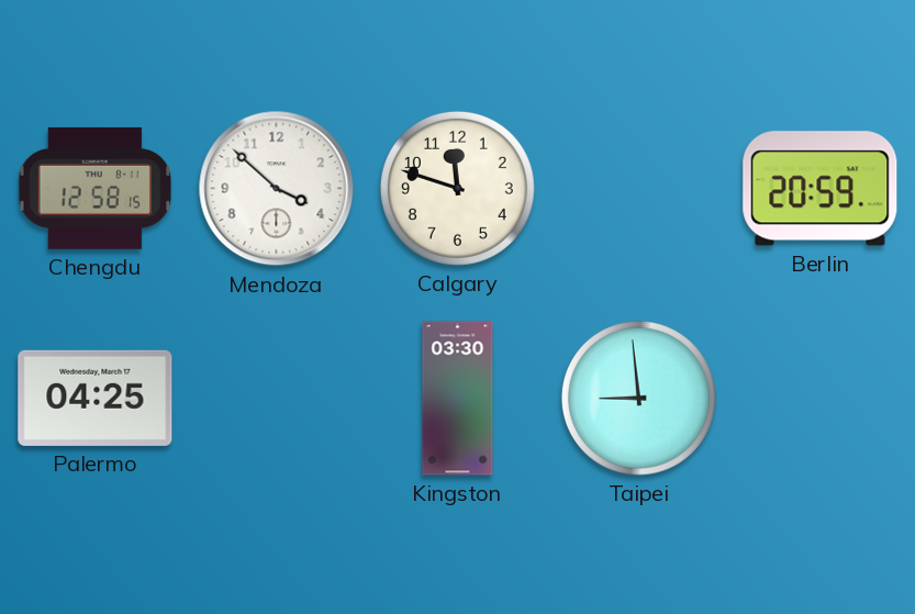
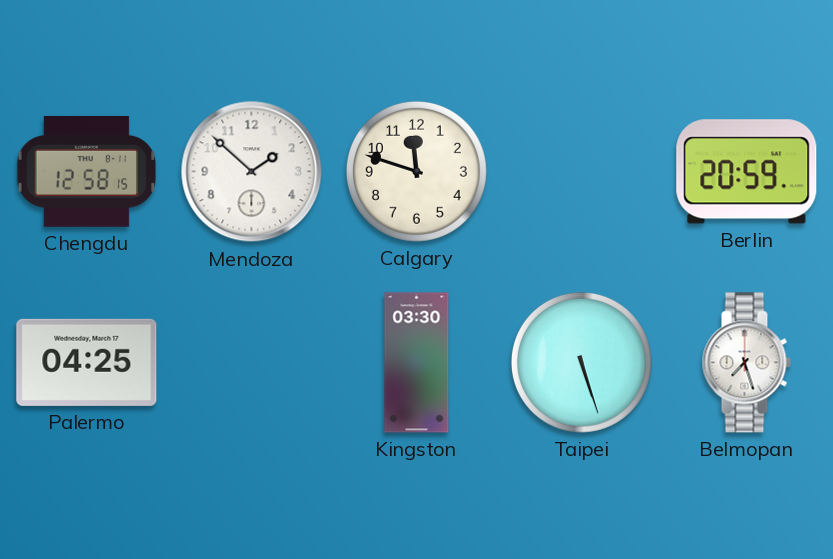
Mendoza: 3:52 -> 1:52 (252, 172)
Taipei: 8:59 -> 5:27 (581, 362)
Belmopan: none -> 7:27 (746, 363)
